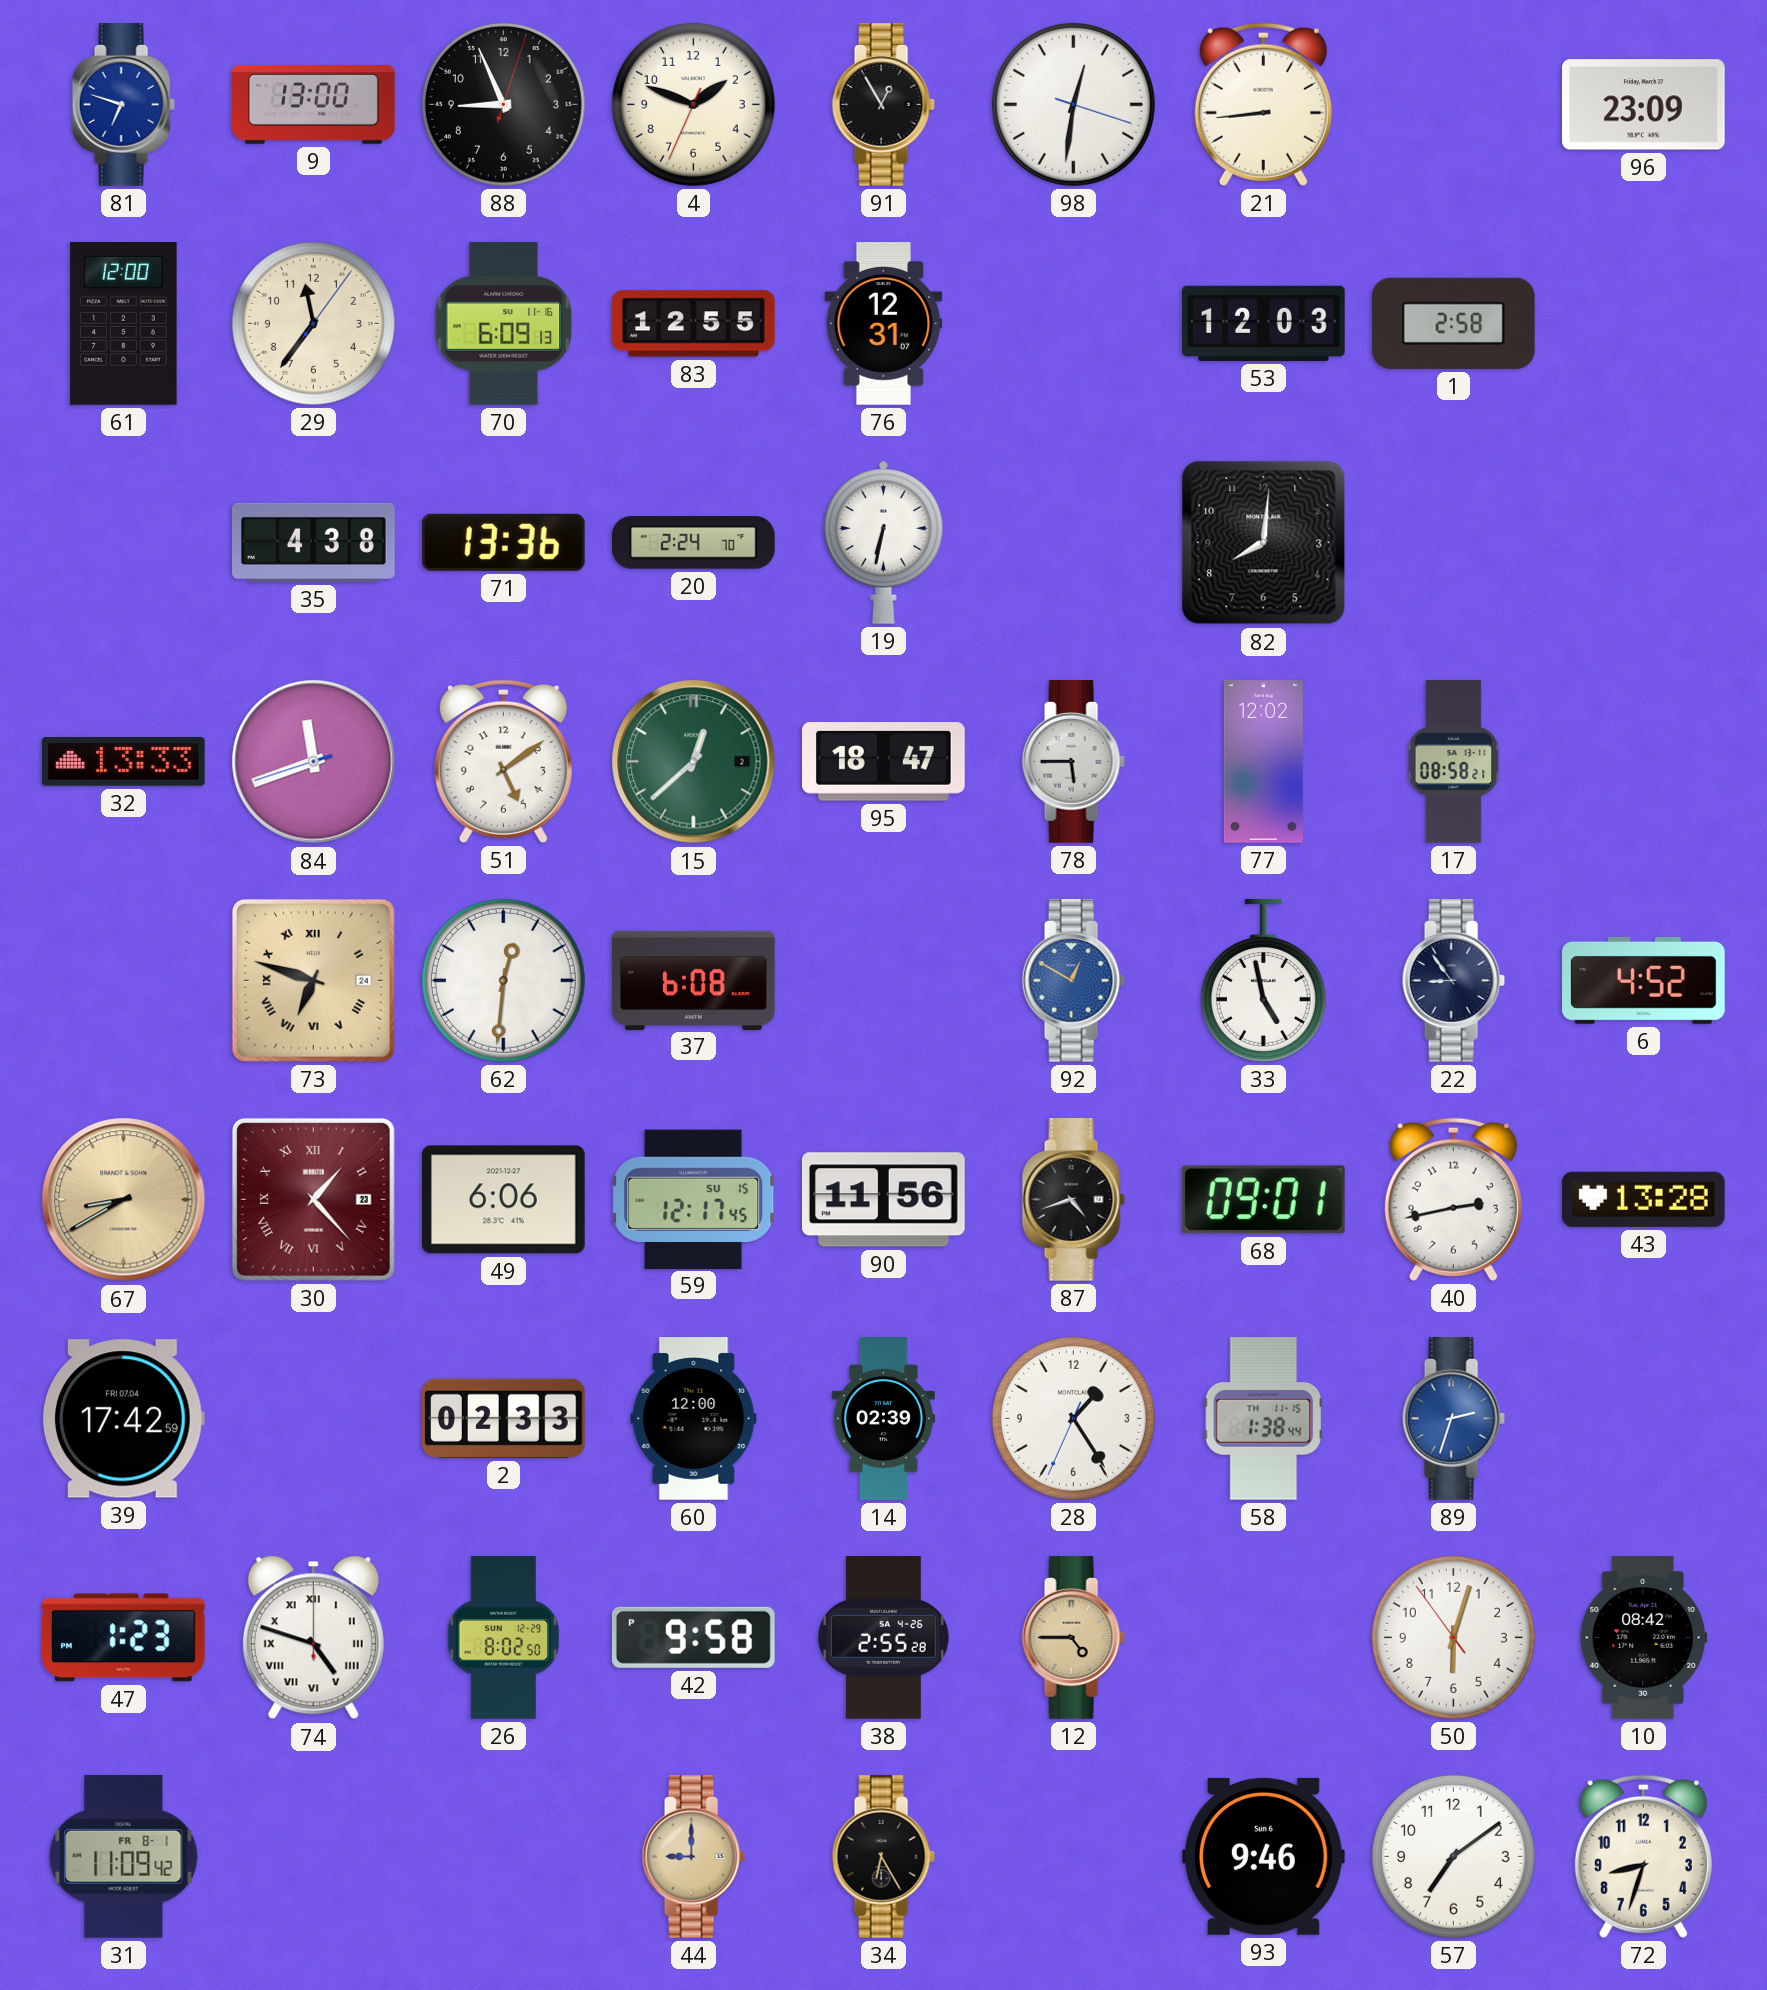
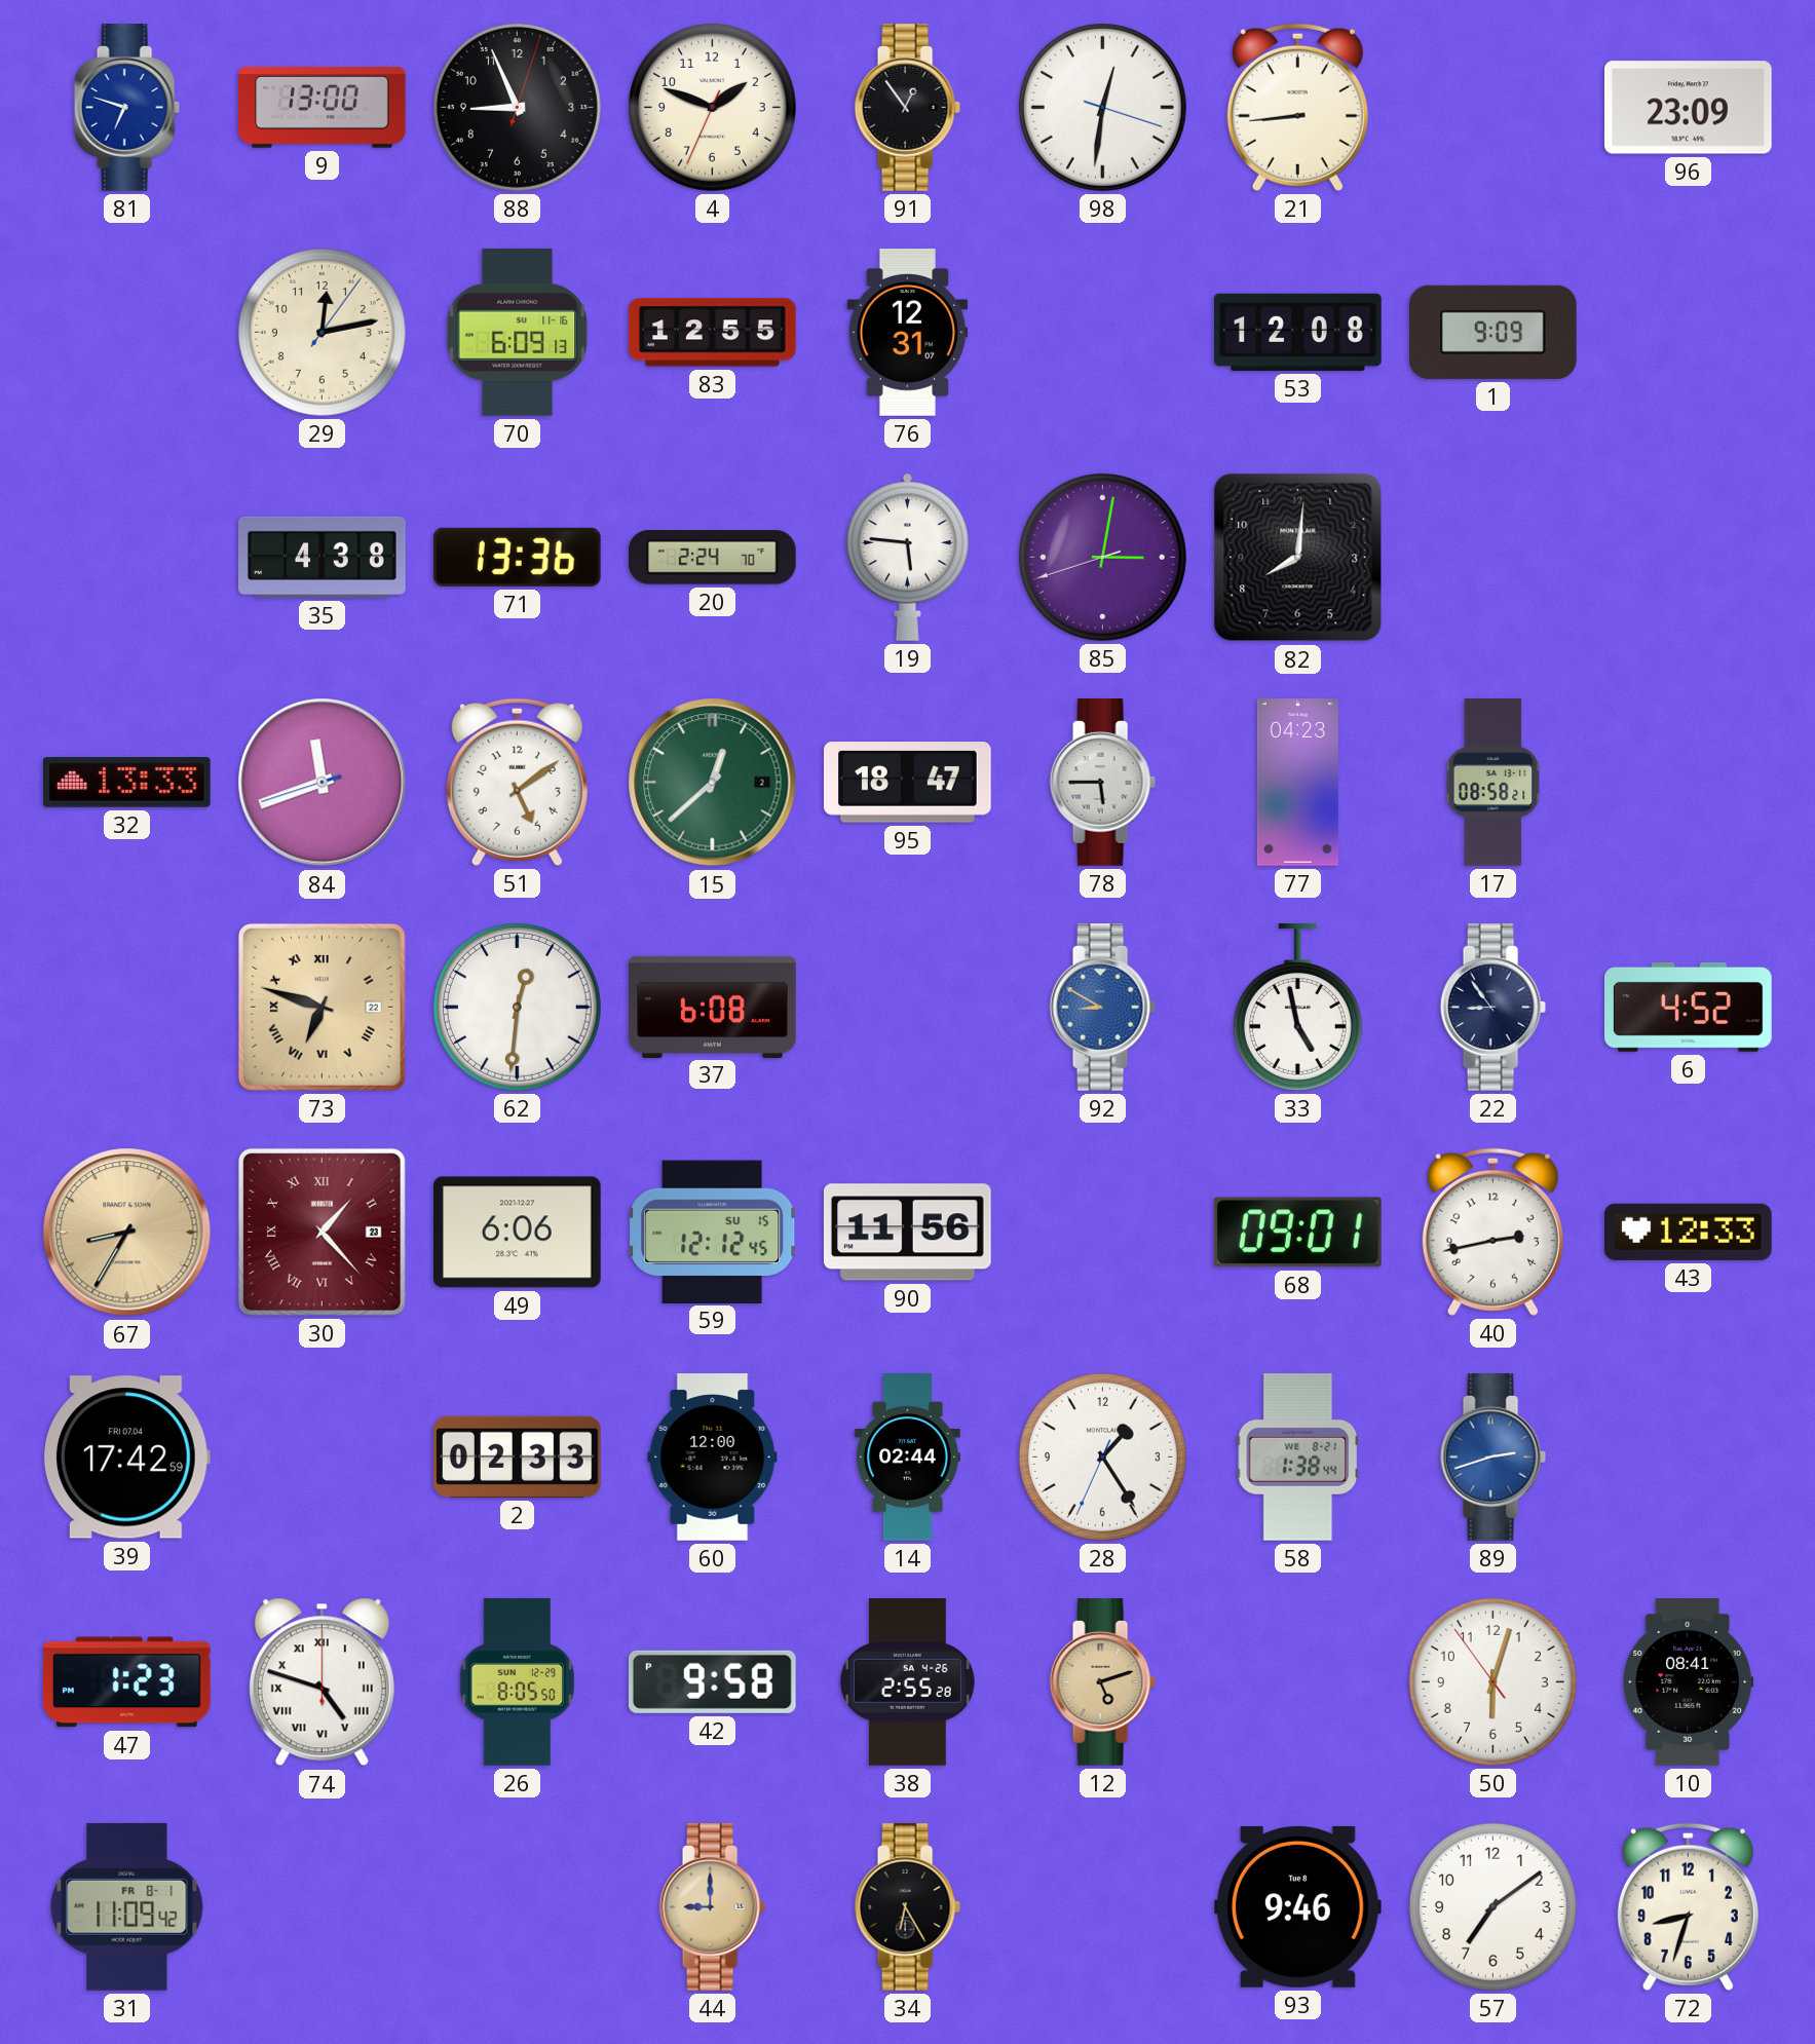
91: 12:55 -> 12:54 (907, 108)
61: 12:00 -> none (124, 324)
29: 11:36 -> 12:13 (322, 332)
53: 12:03 -> 12:08 (1298, 332)
1: 2:58 -> 9:09 (1493, 332)
19: 6:32 -> 5:46 (908, 557)
85: none -> 3:01 (1102, 557)
77: 12:02 -> 04:23 (1297, 783)
73 date: 24 -> 22 (322, 1007)
92: 12:50 -> 8:50 (1102, 1008)
67: 8:40 -> 8:35 (127, 1233)
59: 12:17 -> 12:12 (713, 1232)
87: 4:42 -> none (1073, 1200)
43: 13:28 -> 12:33 (1688, 1232)
14: 02:39 -> 02:44 (907, 1458)
58 date: TH 11-15 -> WE 8-21 (1297, 1458)
89: 2:33 -> 2:42 (1492, 1458)
26: 8:02 -> 8:05 (518, 1682)
12: 4:45 -> 5:12 (1102, 1682)
10: 08:42 -> 08:41 (1689, 1682)
93 date: Sun 6 -> Tue 8 (1297, 1906)
